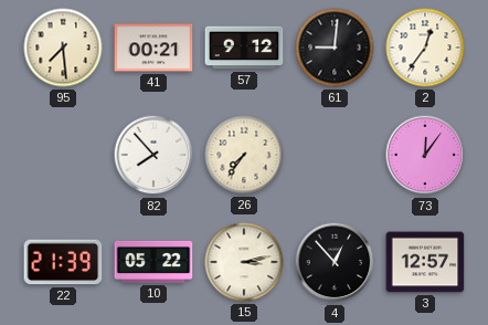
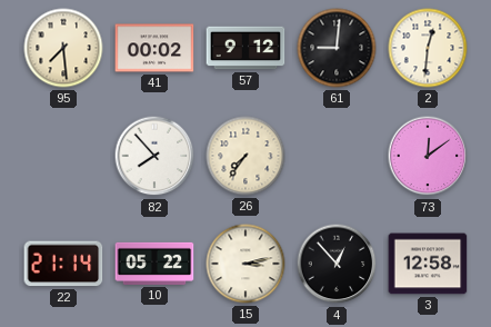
41: 00:21 -> 00:02 (154, 48)
2: 12:36 -> 12:31 (428, 48)
73: 12:06 -> 12:09 (428, 156)
22: 21:39 -> 21:14 (63, 264)
3: 12:57 -> 12:58 (428, 264)
